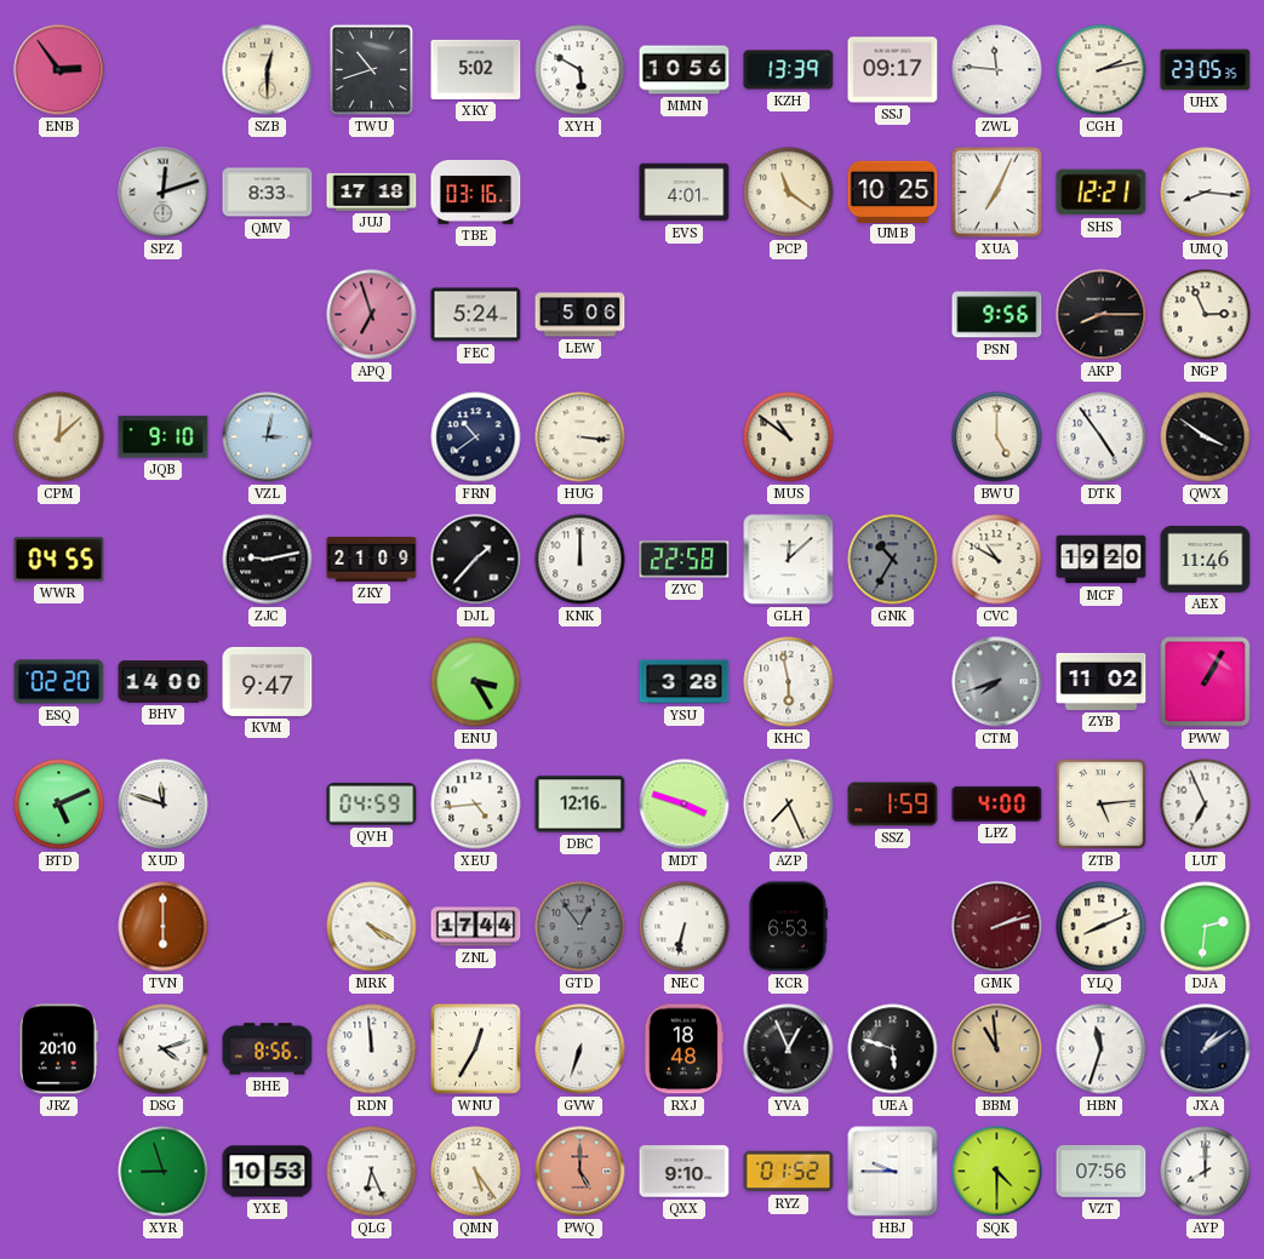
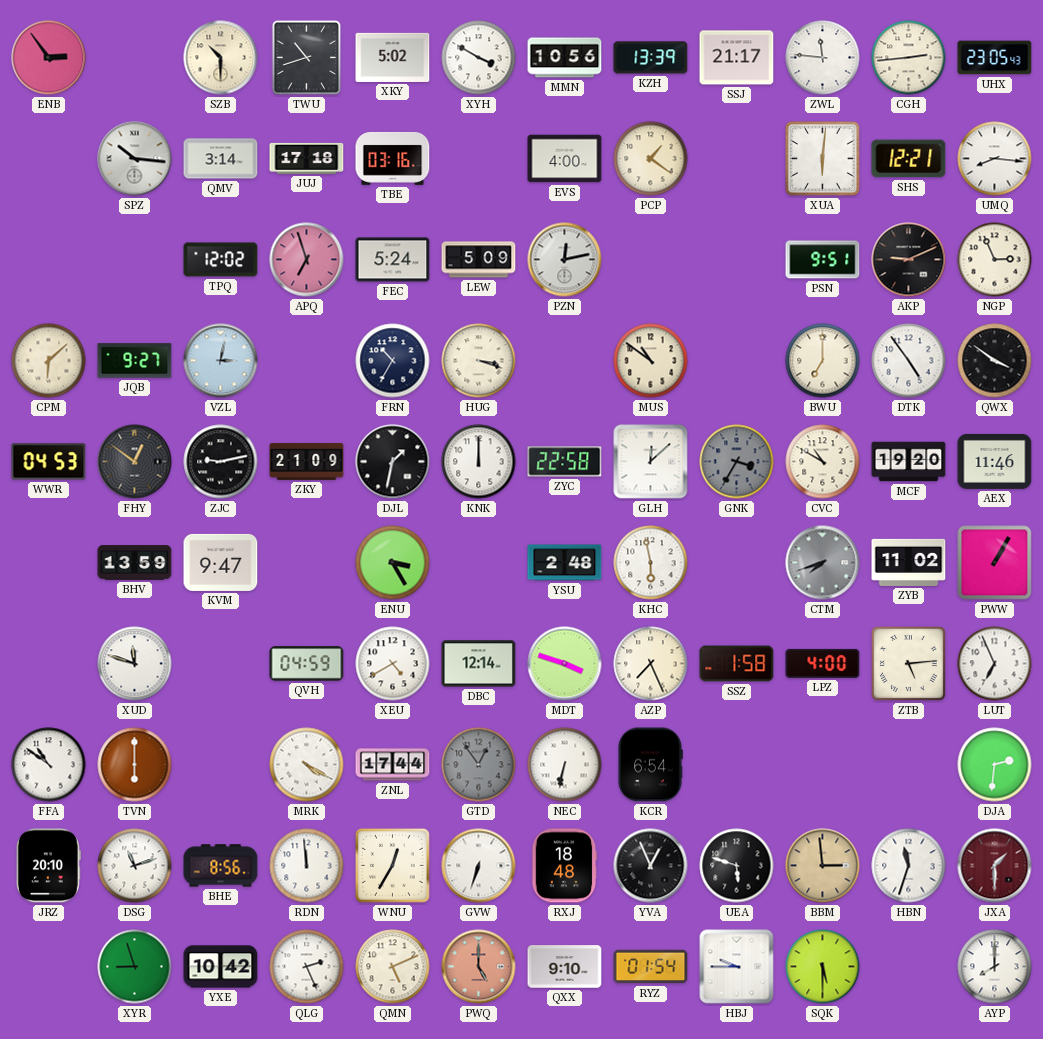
SZB: 12:30 -> 10:30 (221, 58)
XYH: 5:50 -> 3:50 (479, 58)
SSJ: 09:17 -> 21:17 (737, 58)
CGH: 2:13 -> 2:44 (909, 58)
UHX: 23:05:35 -> 23:05:43 (995, 58)
SPZ: 12:12 -> 10:16 (135, 159)
QMV: 8:33 -> 3:14 (221, 159)
EVS: 4:01 -> 4:00 (565, 159)
PCP: 11:21 -> 1:21 (651, 159)
UMB: 10:25 -> none (893, 191)
XUA: 7:04 -> 6:01 (822, 158)
TPQ: none -> 12:02 (221, 260)
LEW: 5:06 -> 5:09 (479, 260)
PZN: none -> 12:13 (565, 260)
PSN: 9:56 -> 9:51 (823, 260)
AKP: 8:15 -> 9:11 (909, 260)
CPM: 12:08 -> 6:08 (49, 361)
JQB: 9:10 -> 9:27 (135, 361)
FRN: 10:39 -> 10:35 (393, 361)
HUG: 3:16 -> 3:18 (479, 361)
BWU: 5:00 -> 7:00 (823, 361)
WWR: 04:55 -> 04:53 (49, 462)
FHY: none -> 12:51 (135, 462)
DJL: 1:37 -> 1:32 (393, 462)
GNK: 10:35 -> 3:35 (737, 462)
ESQ: 02:20 -> none (59, 682)
BHV: 14:00 -> 13:59 (135, 563)
YSU: 3:28 -> 2:48 (565, 563)
BTD: 5:11 -> none (59, 805)
XEU: 4:44 -> 4:40 (393, 664)
DBC: 12:16 -> 12:14 (479, 664)
SSZ: 1:59 -> 1:58 (737, 664)
FFA: none -> 10:51 (49, 765)
KCR: 6:53 -> 6:54 (650, 765)
GMK: 2:12 -> none (997, 927)
YLQ: 8:11 -> none (1102, 927)
DSG: 4:12 -> 11:12 (135, 866)
BBM: 10:59 -> 2:59 (823, 866)
JXA: 1:09 -> 1:30 (995, 866)
JXA dial: navy -> burgundy (995, 866)
YXE: 10:53 -> 10:42 (221, 967)
QLG: 6:26 -> 2:26 (307, 967)
QMN: 5:24 -> 5:11 (393, 967)
RYZ: 01:52 -> 01:54 (651, 967)
SQK: 4:30 -> 5:30 (823, 967)
VZT: 07:56 -> none (1102, 1172)
